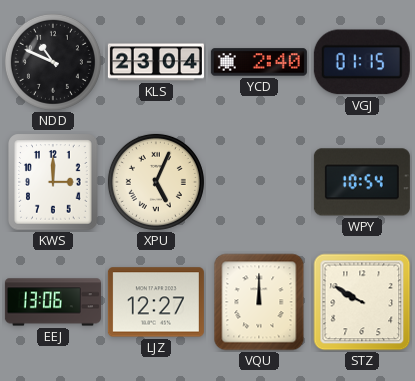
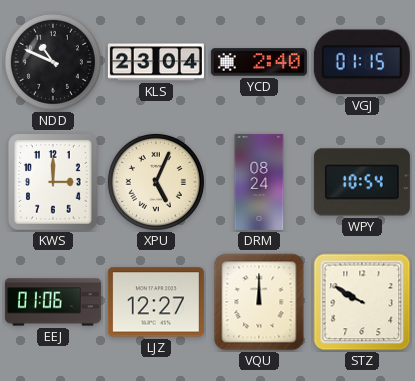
DRM: none -> 08:24 (259, 182)
EEJ: 13:06 -> 01:06 (53, 302)
